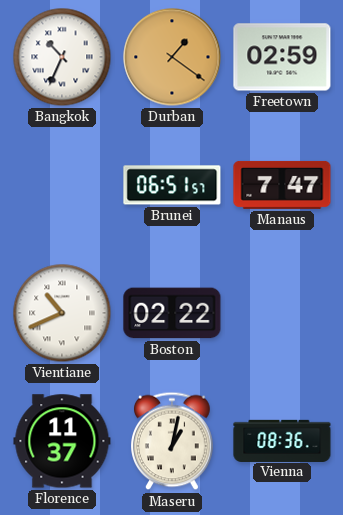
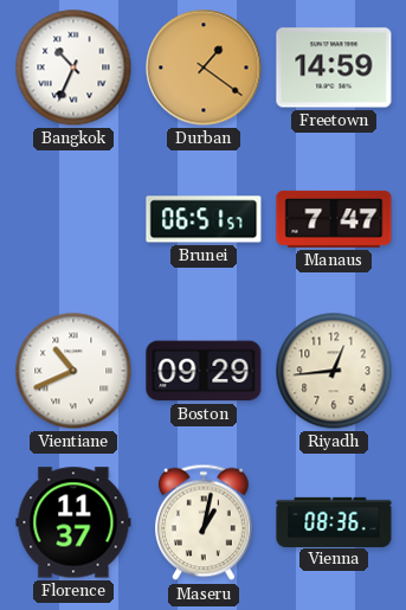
Freetown: 02:59 -> 14:59 (334, 68)
Boston: 02:22 -> 09:29 (204, 371)
Riyadh: none -> 12:44 (334, 371)
